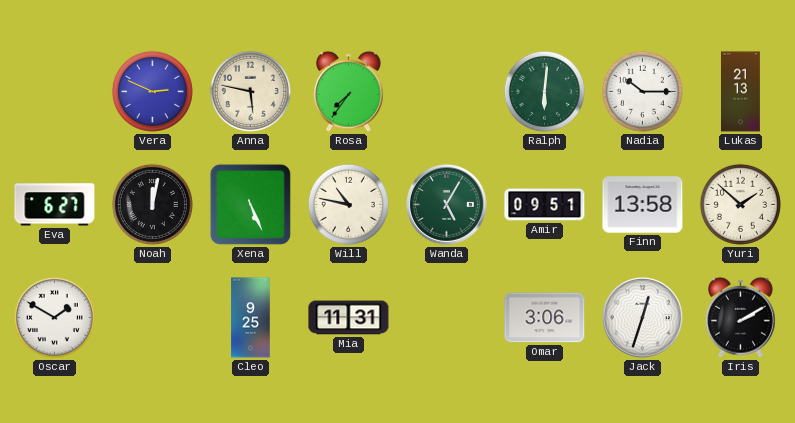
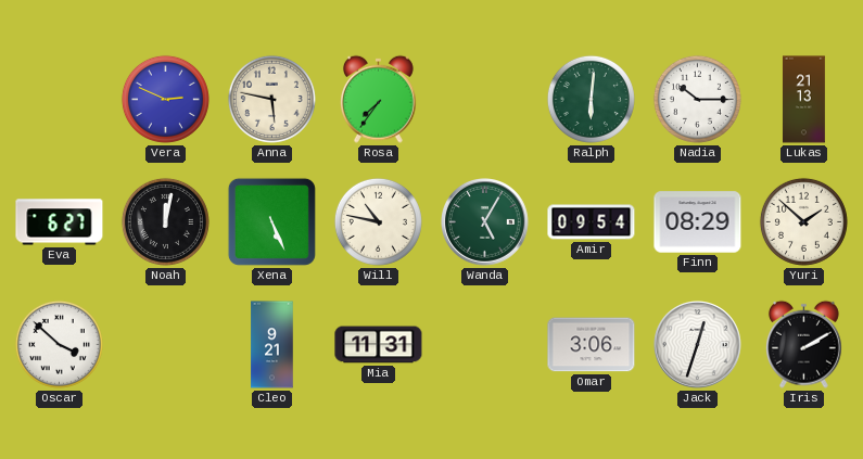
Amir: 09:51 -> 09:54 (592, 222)
Finn: 13:58 -> 08:29 (698, 222)
Oscar: 1:50 -> 3:52 (59, 344)
Cleo: 9:25 -> 9:21 (272, 345)
